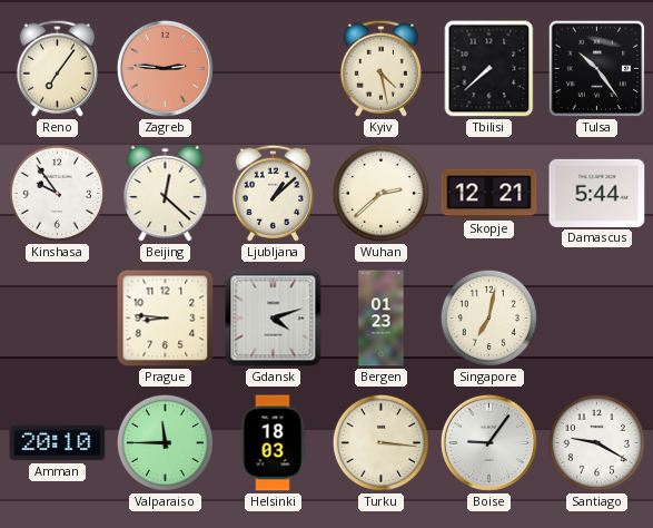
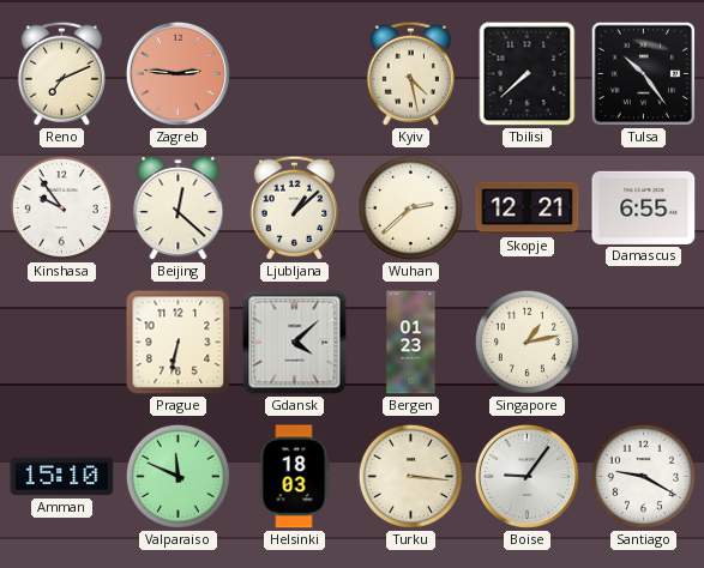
Reno: 7:06 -> 7:11 (61, 73)
Damascus: 5:44 -> 6:55 (644, 207)
Prague: 8:46 -> 6:32 (179, 343)
Gdansk: 4:12 -> 4:08 (295, 343)
Singapore: 7:02 -> 1:13 (527, 342)
Amman: 20:10 -> 15:10 (62, 477)
Valparaiso: 11:45 -> 11:49 (177, 476)
